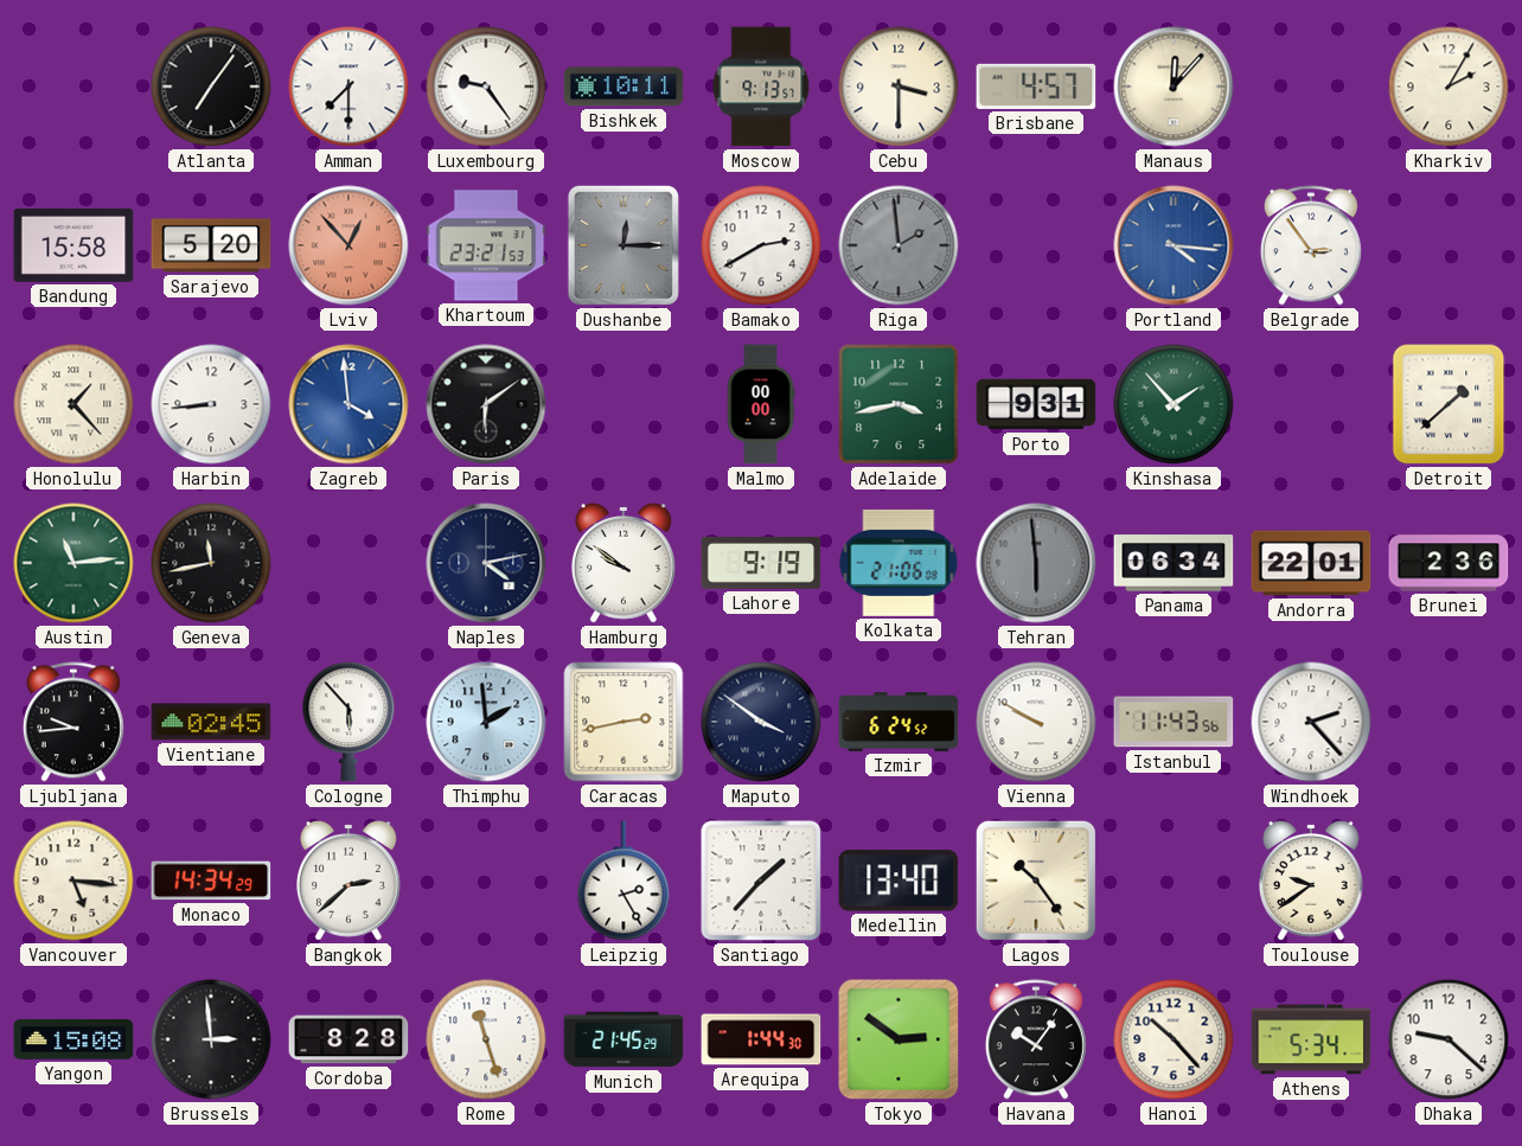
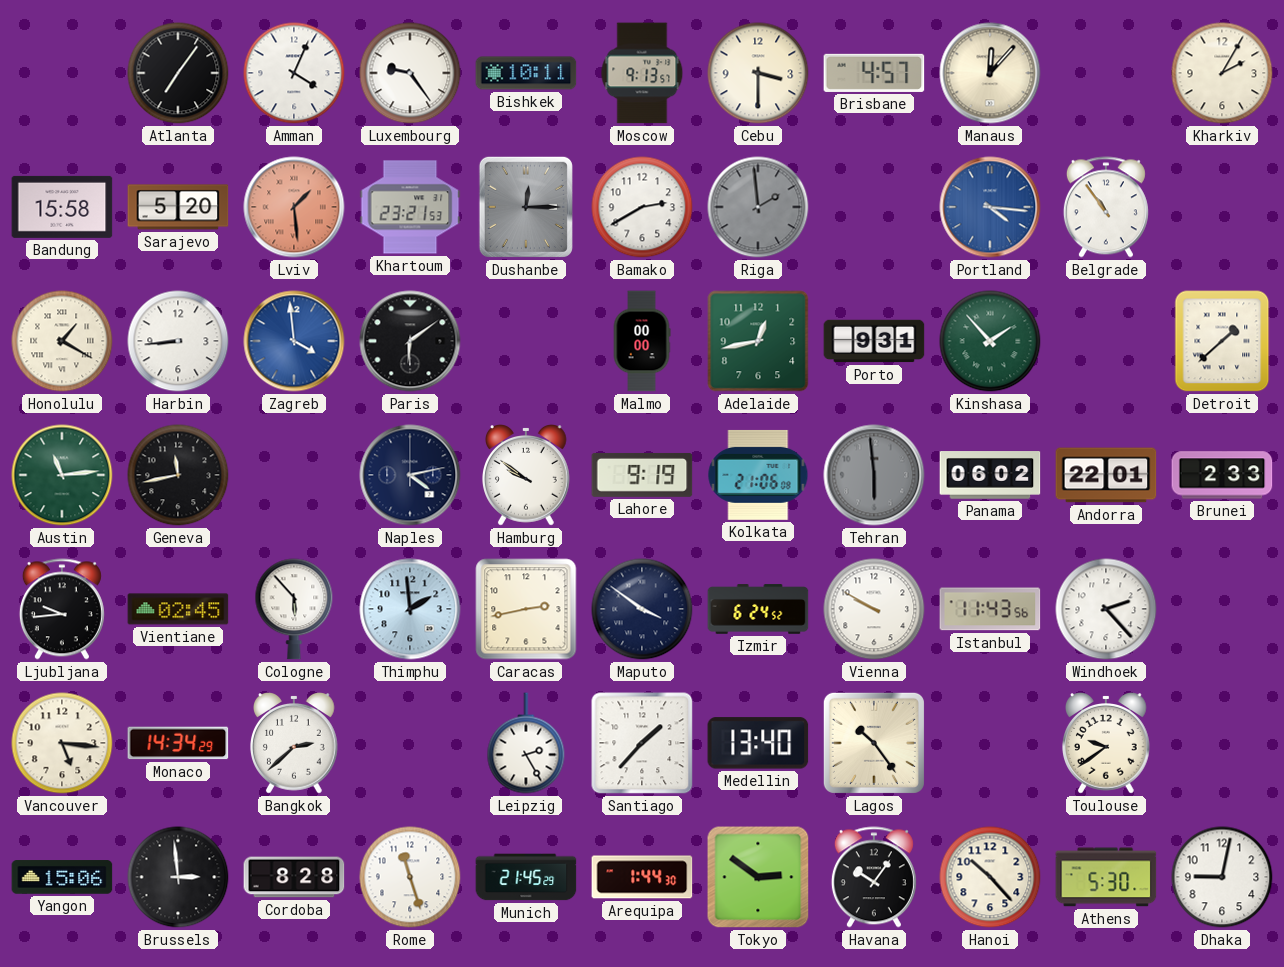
Amman: 7:30 -> 4:04 (294, 73)
Lviv: 12:53 -> 1:29 (294, 207)
Belgrade: 2:54 -> 10:54 (1106, 207)
Honolulu: 1:23 -> 1:20 (62, 341)
Adelaide: 3:43 -> 12:43 (758, 341)
Panama: 06:34 -> 06:02 (990, 475)
Brunei: 2:36 -> 2:33 (1222, 475)
Yangon: 15:08 -> 15:06 (62, 877)
Athens: 5:34 -> 5:30 (1106, 877)
Dhaka: 9:22 -> 9:02 (1222, 877)
